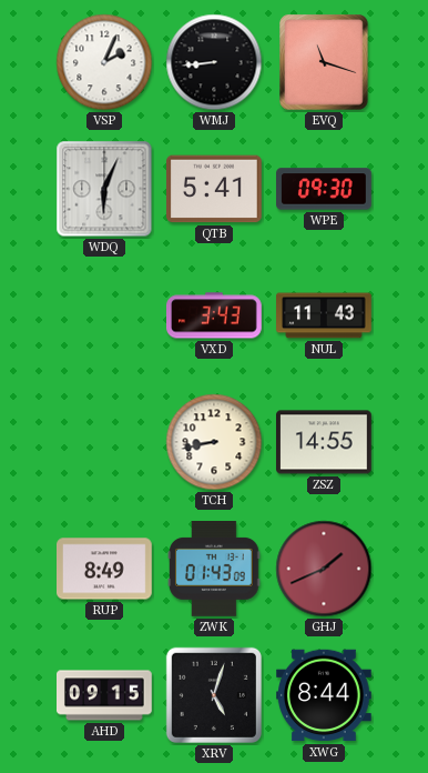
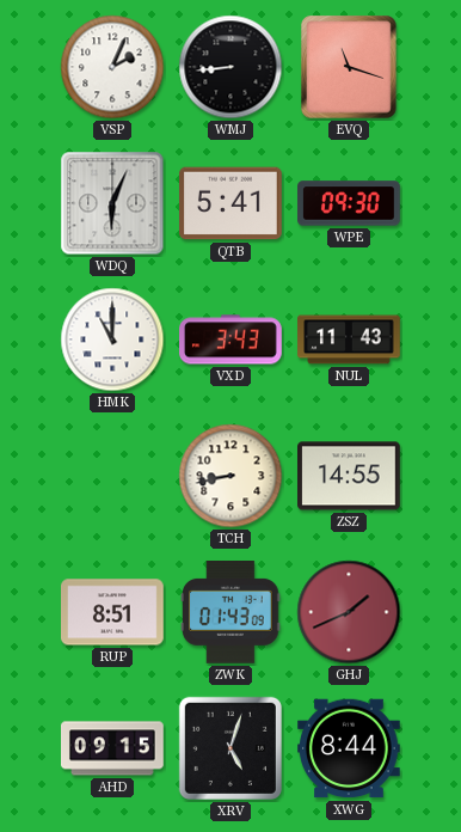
HMK: none -> 11:00 (112, 339)
RUP: 8:49 -> 8:51 (113, 612)
